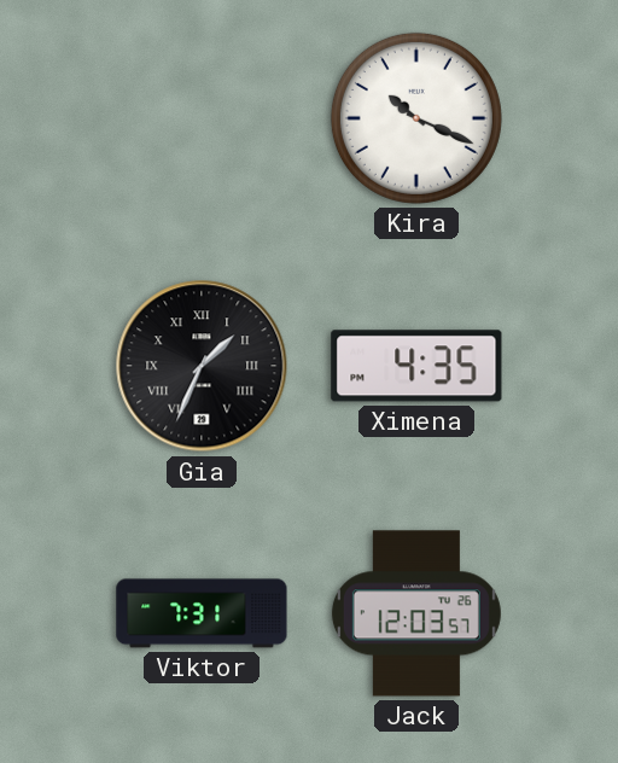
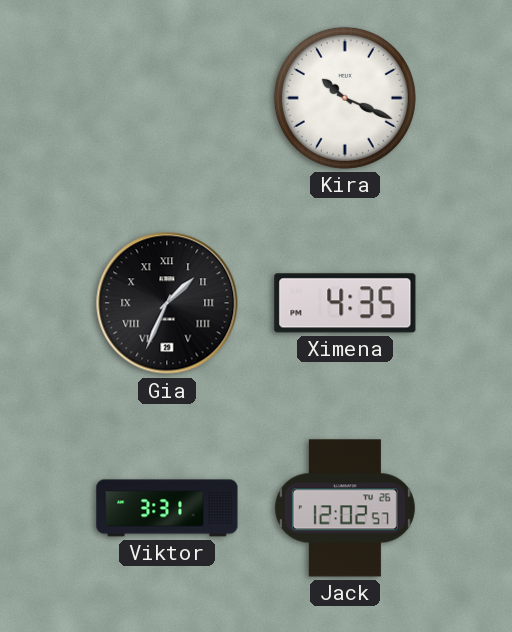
Viktor: 7:31 -> 3:31 (167, 508)
Jack: 12:03 -> 12:02 (345, 508)
